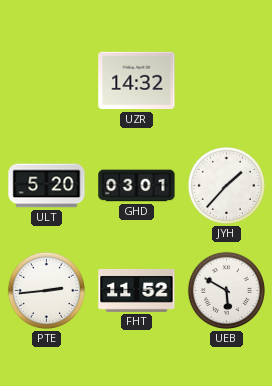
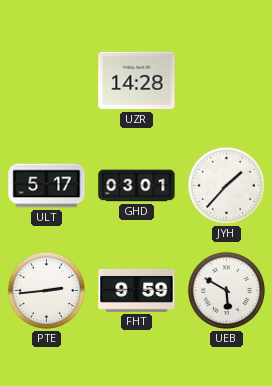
UZR: 14:32 -> 14:28 (137, 81)
ULT: 5:20 -> 5:17 (47, 186)
FHT: 11:52 -> 9:59 (137, 290)
